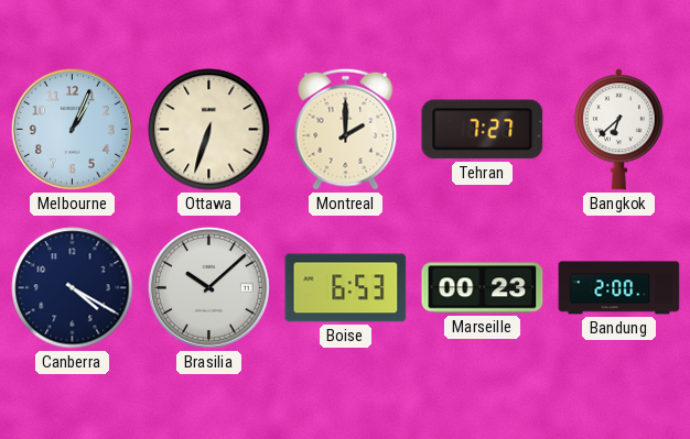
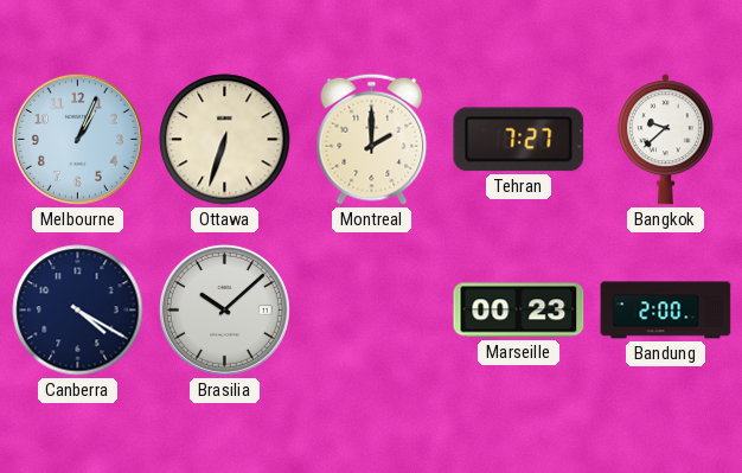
Bangkok: 6:38 -> 9:38 (665, 140)
Boise: 6:53 -> none (346, 288)
